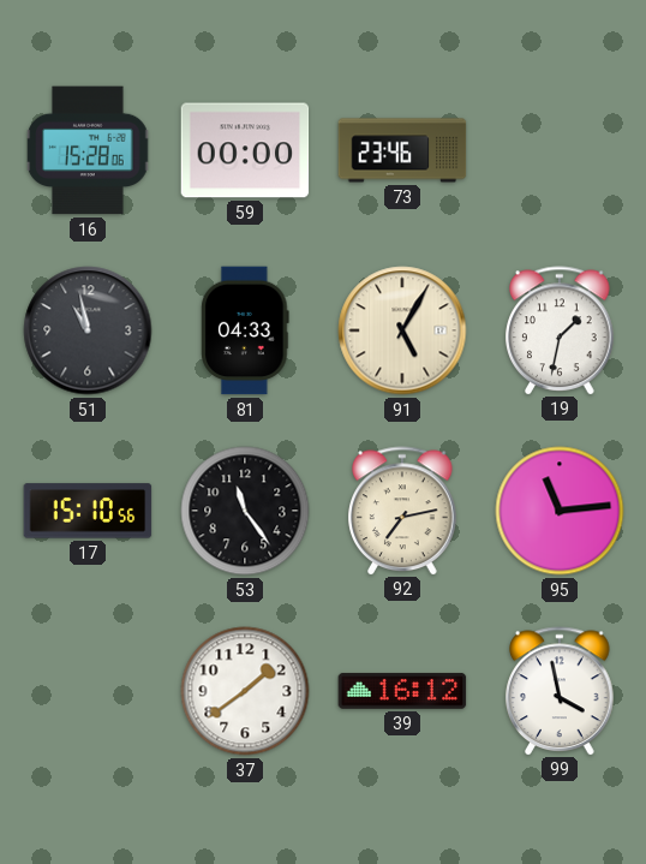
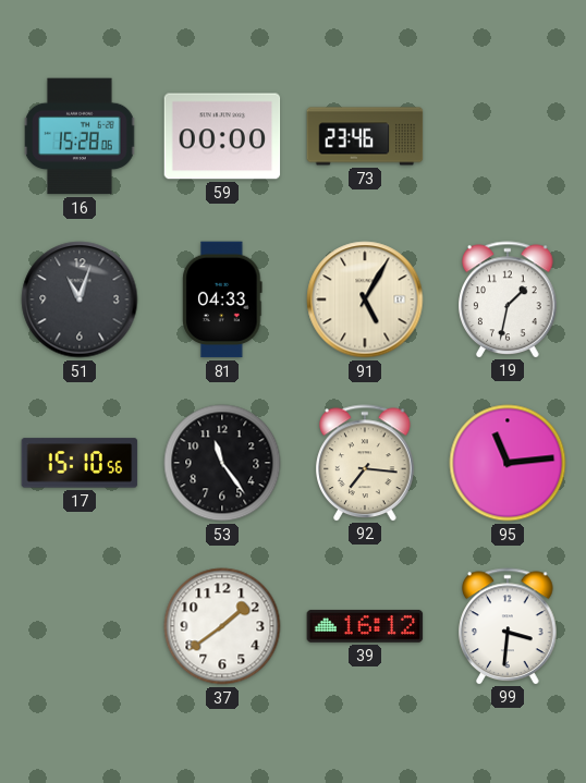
51: 10:58 -> 11:03 (80, 299)
92: 7:13 -> 7:16 (365, 463)
99: 3:58 -> 3:31 (508, 626)
